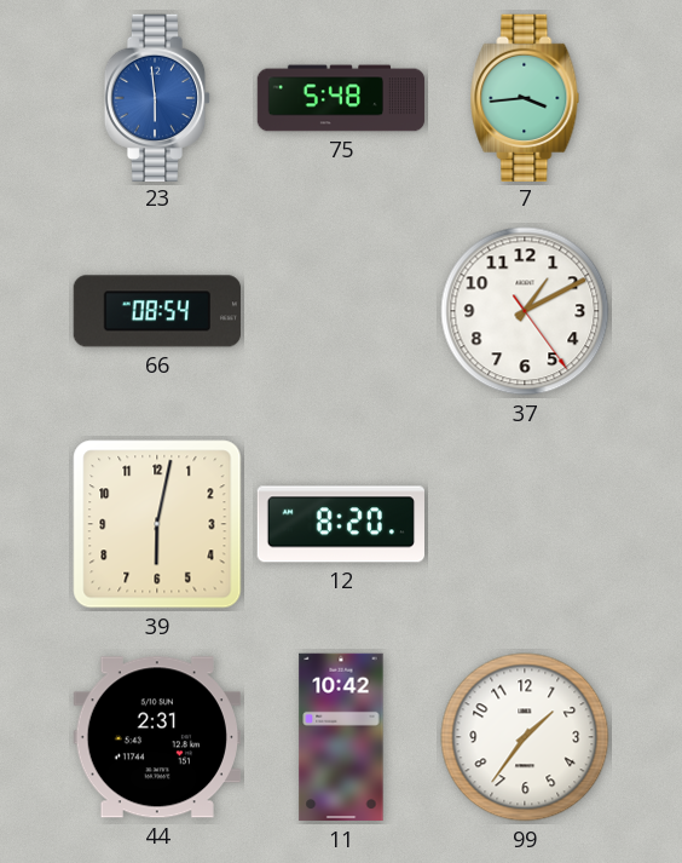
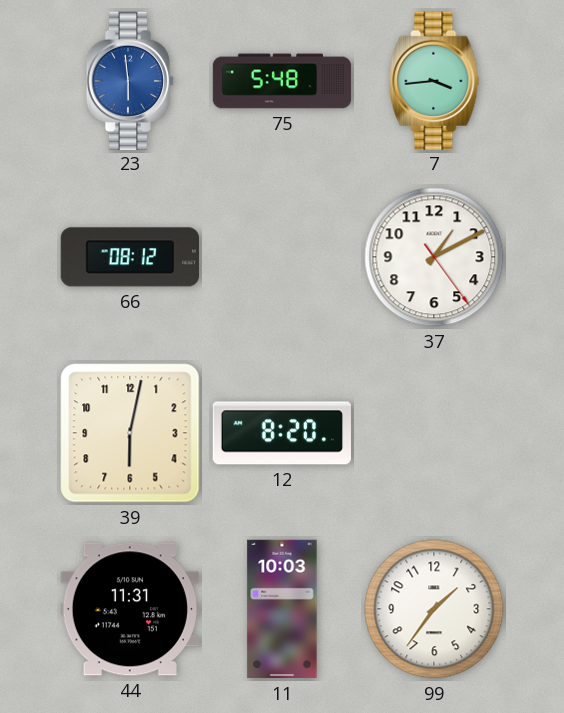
66: 08:54 -> 08:12 (129, 257)
44: 2:31 -> 11:31 (130, 609)
11: 10:42 -> 10:03 (282, 609)
